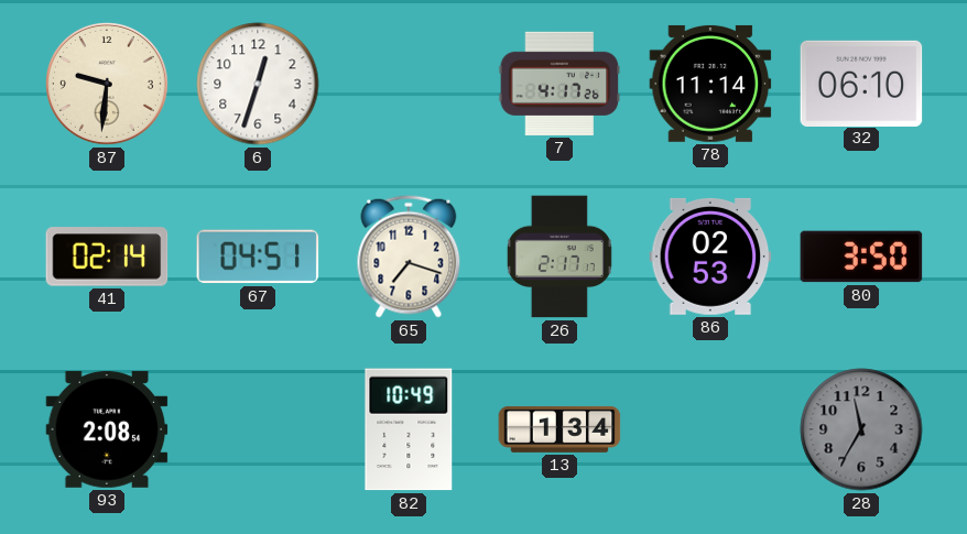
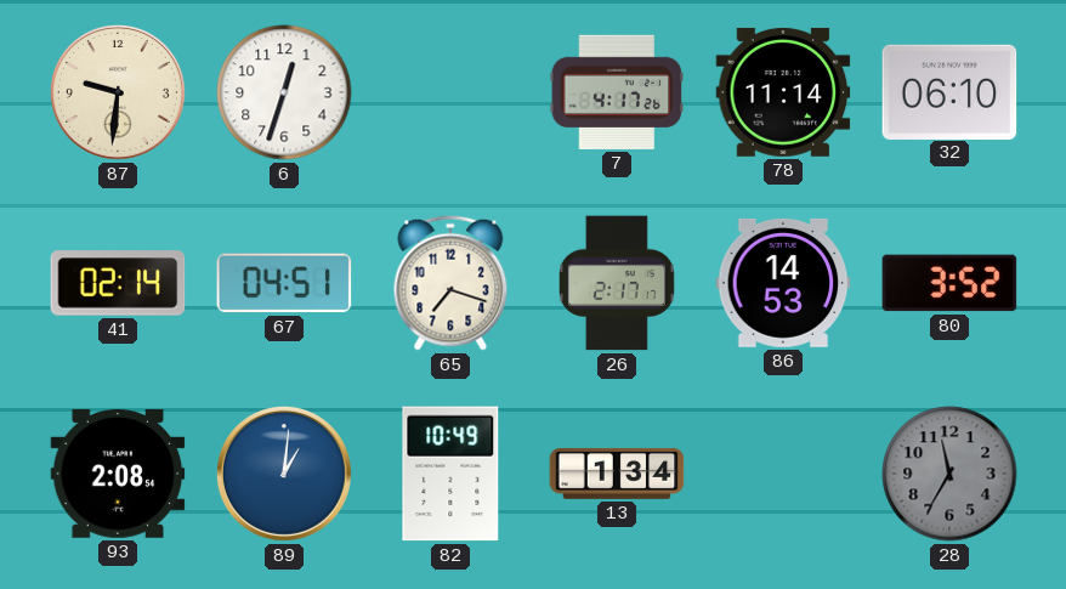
86: 02:53 -> 14:53 (783, 283)
80: 3:50 -> 3:52 (949, 283)
89: none -> 1:01 (284, 474)
